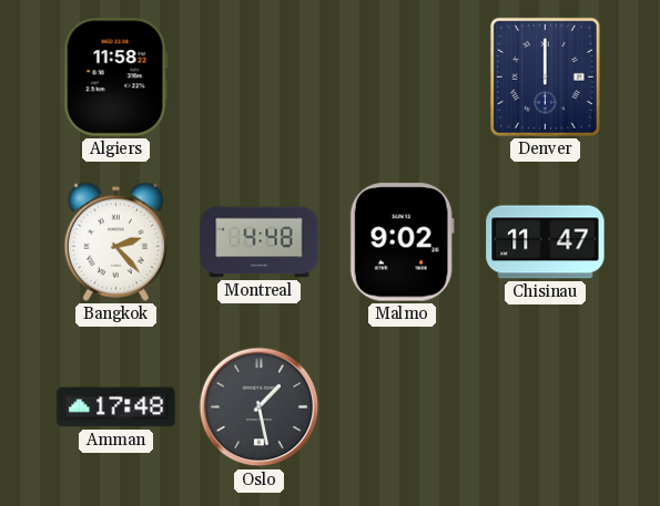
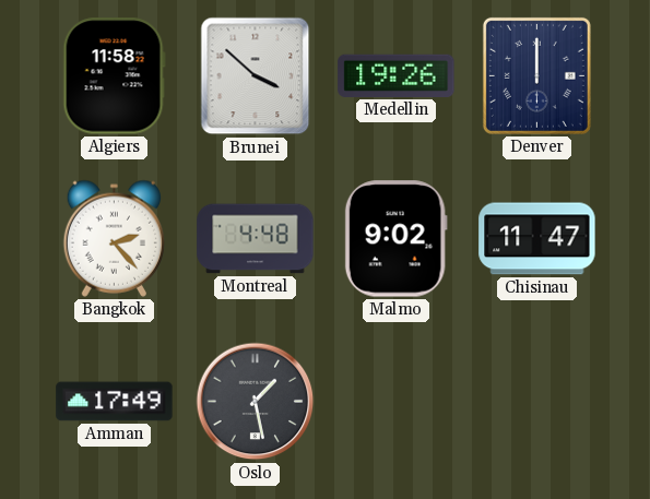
Brunei: none -> 3:52 (256, 76)
Medellin: none -> 19:26 (397, 75)
Amman: 17:48 -> 17:49 (115, 402)
